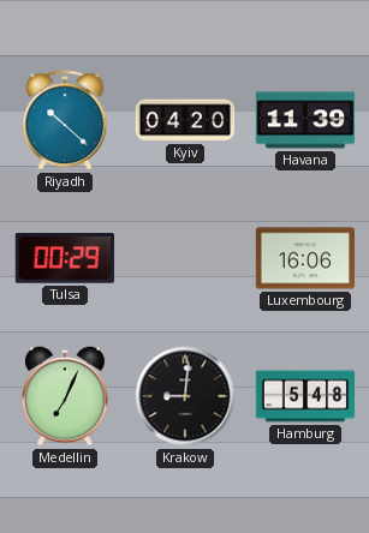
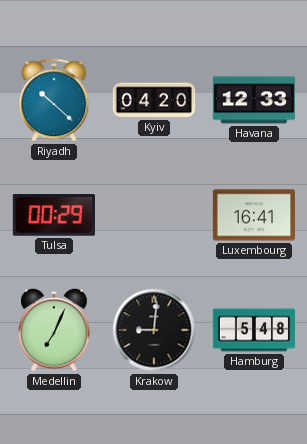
Havana: 11:39 -> 12:33 (254, 100)
Luxembourg: 16:06 -> 16:41 (253, 215)
